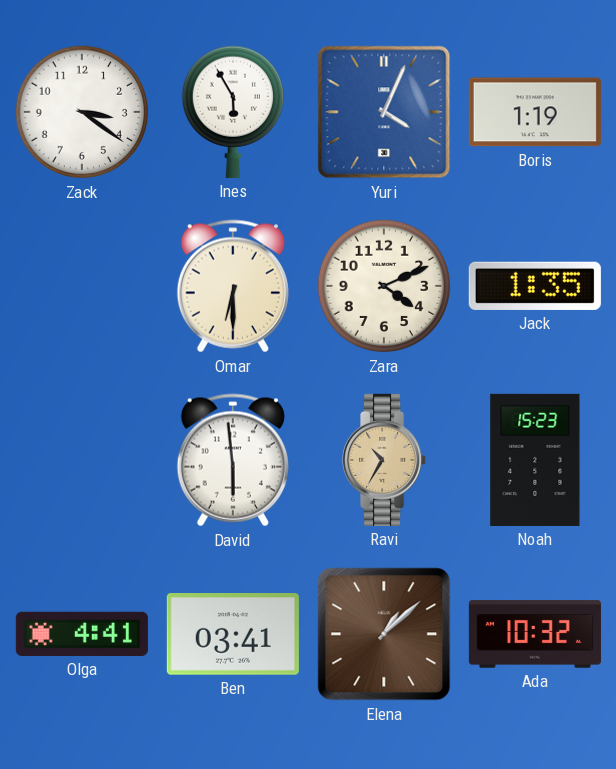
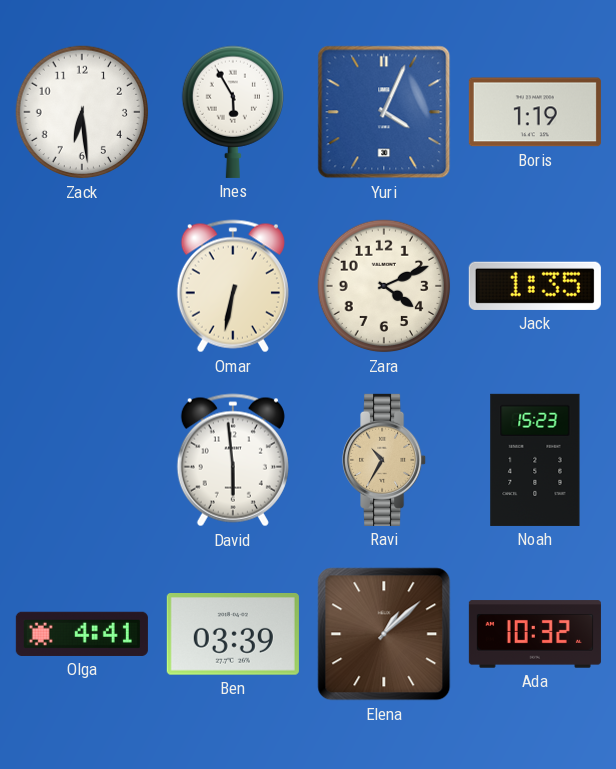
Zack: 3:21 -> 6:29 (82, 112)
Omar: 6:30 -> 6:32 (233, 286)
Ben: 03:41 -> 03:39 (233, 635)
